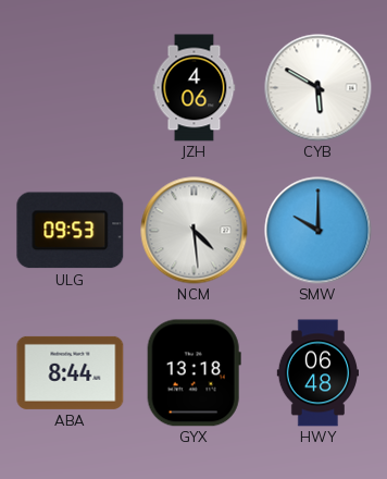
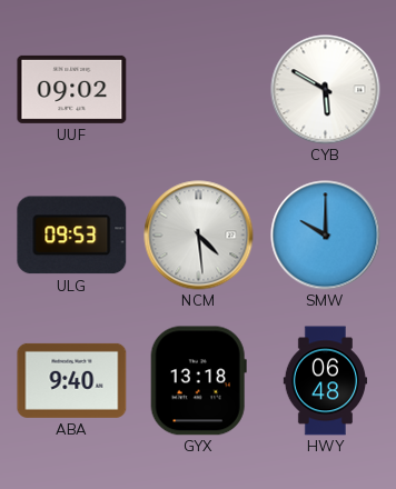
UUF: none -> 09:02 (72, 89)
JZH: 4:06 -> none (195, 88)
ABA: 8:44 -> 9:40 (72, 380)
